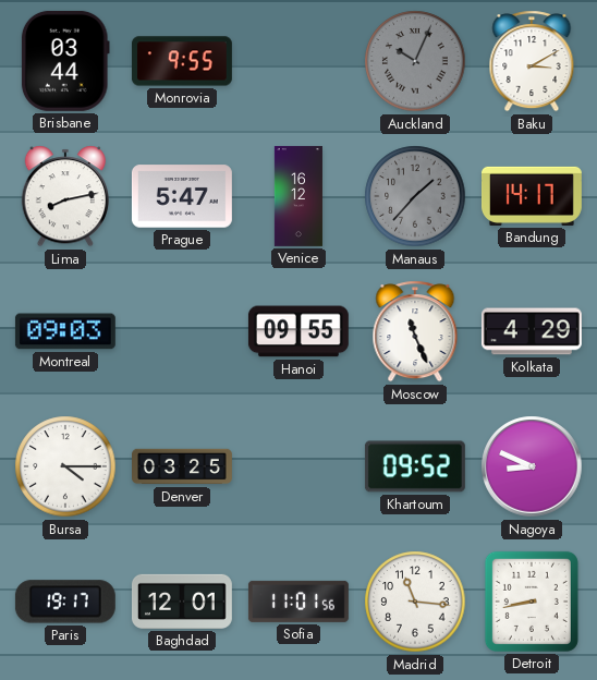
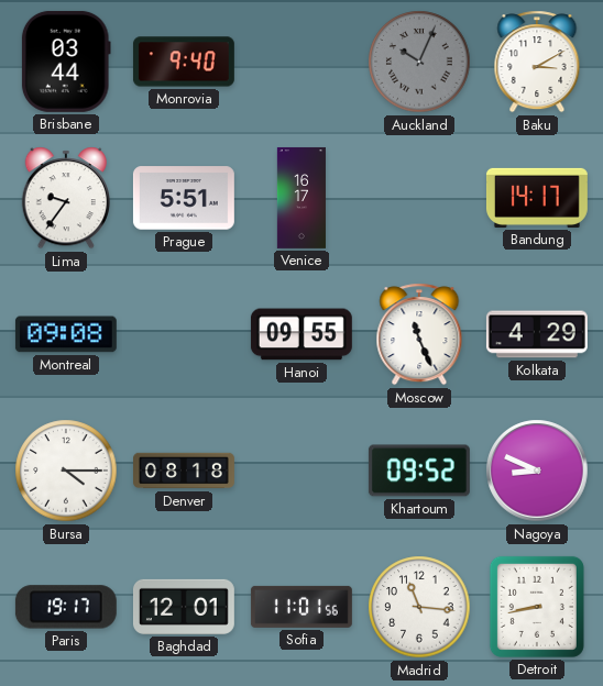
Monrovia: 9:55 -> 9:40 (184, 62)
Lima: 8:13 -> 9:36 (65, 198)
Prague: 5:47 -> 5:51 (184, 198)
Venice: 16:12 -> 16:17 (301, 198)
Manaus: 1:37 -> none (415, 196)
Montreal: 09:03 -> 09:08 (66, 334)
Denver: 03:25 -> 08:18 (185, 471)
